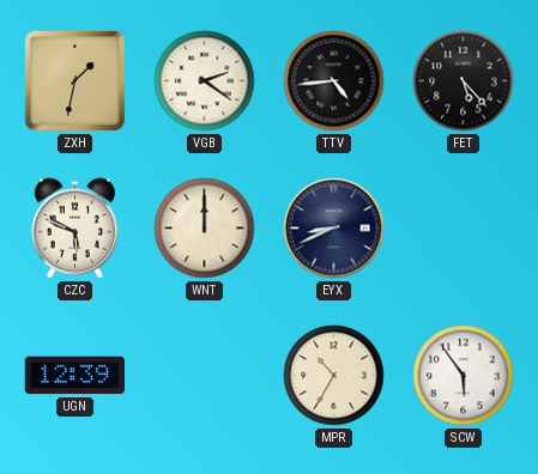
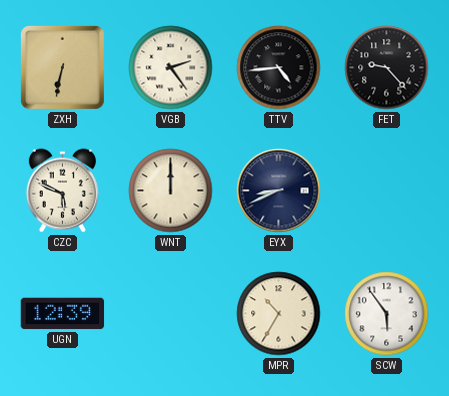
ZXH: 1:32 -> 6:32 (62, 67)
VGB: 2:21 -> 2:24 (171, 68)
FET: 5:23 -> 9:23 (387, 68)
